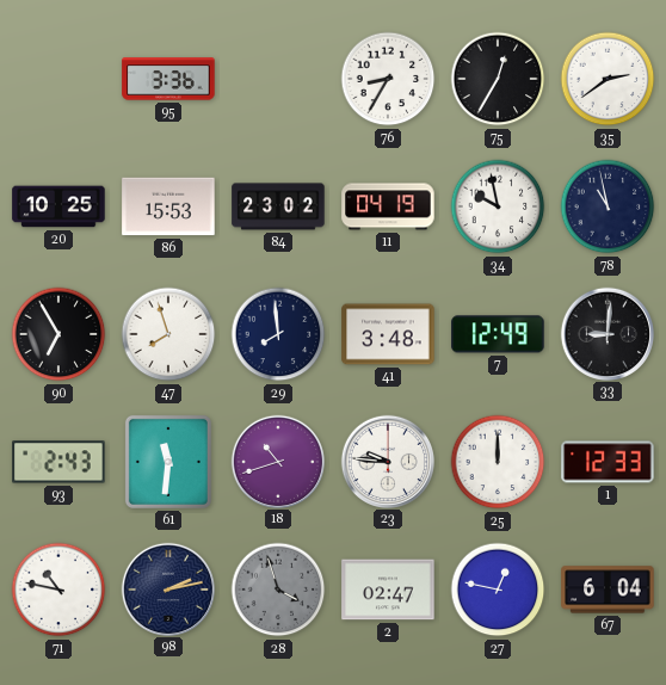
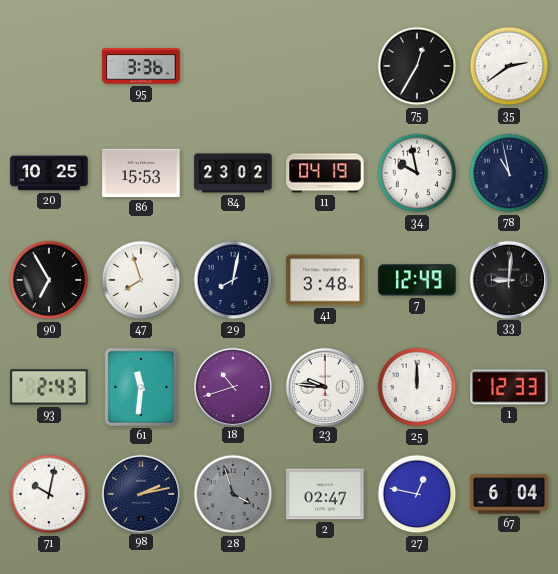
76: 8:35 -> none (388, 79)
29: 7:59 -> 8:02 (233, 280)
71: 10:47 -> 10:02 (49, 494)
